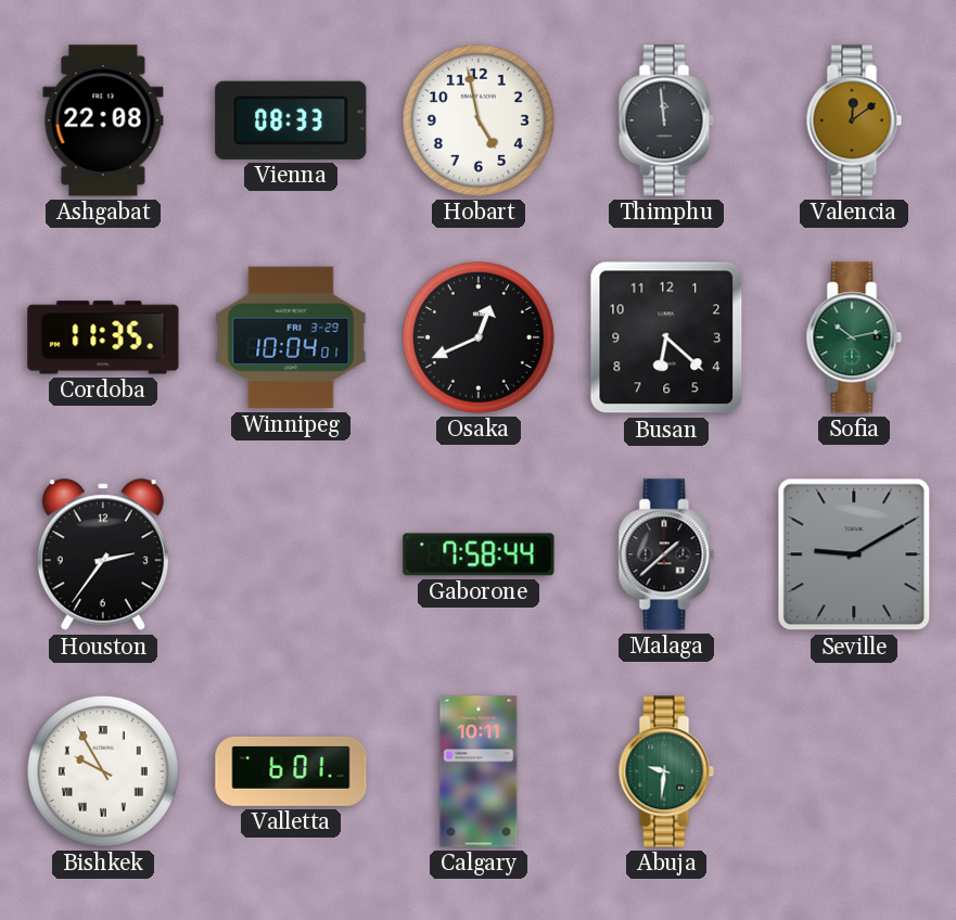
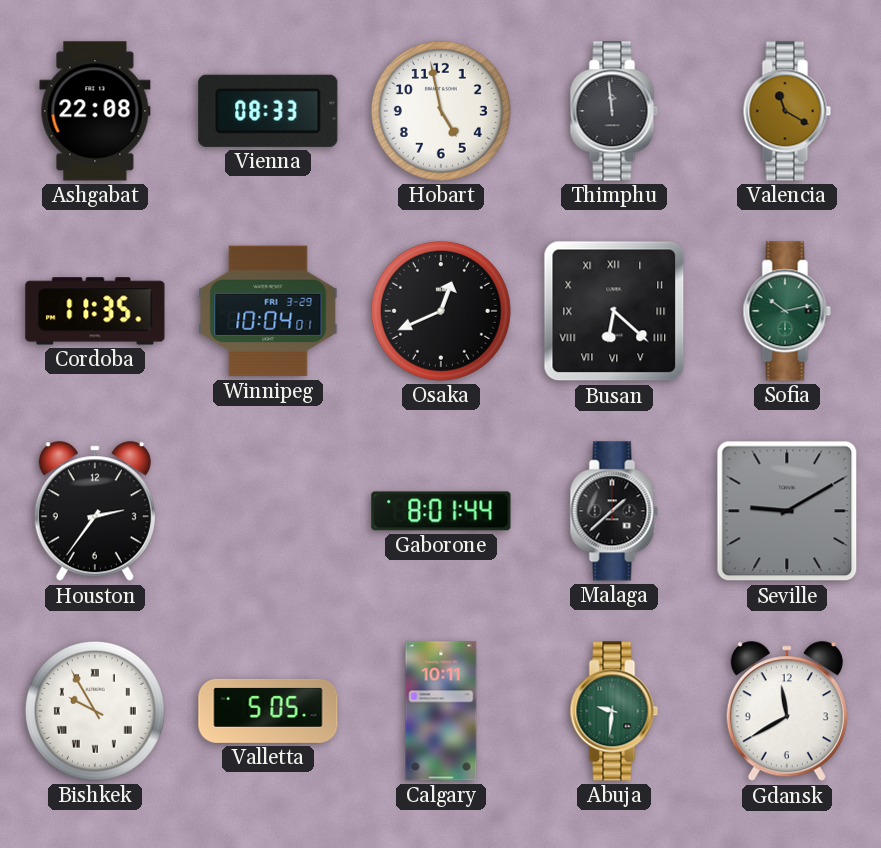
Valencia: 12:09 -> 11:20 (787, 111)
Busan numerals: Arabic -> Roman (614, 311)
Gaborone: 7:58 -> 8:01 (441, 511)
Valletta: 6:01 -> 5:05 (268, 711)
Gdansk: none -> 11:40 (787, 712)
